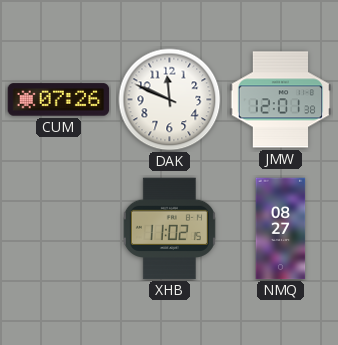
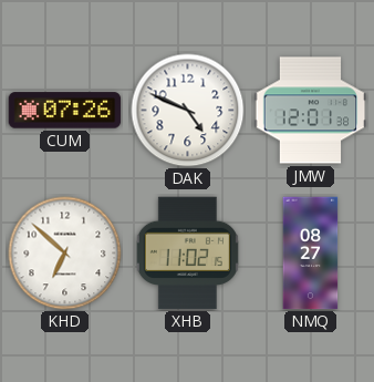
DAK: 11:49 -> 4:49 (188, 111)
KHD: none -> 6:52 (65, 254)
